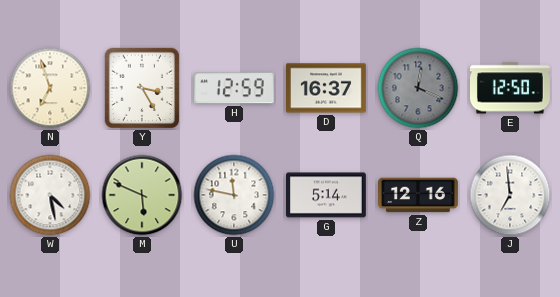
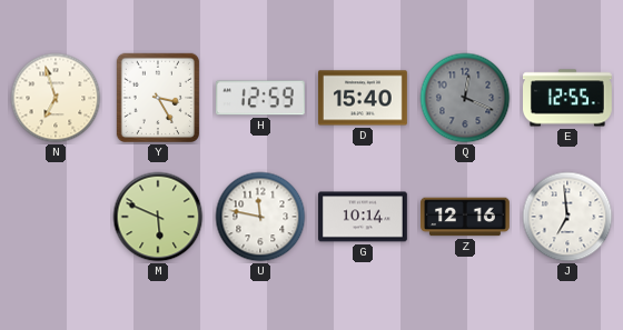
D: 16:37 -> 15:40 (364, 98)
E: 12:50 -> 12:55 (568, 98)
W: 4:28 -> none (50, 195)
G: 5:14 -> 10:14 (364, 217)
